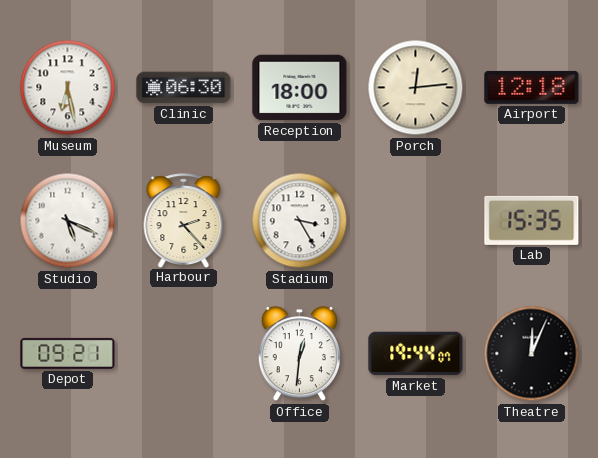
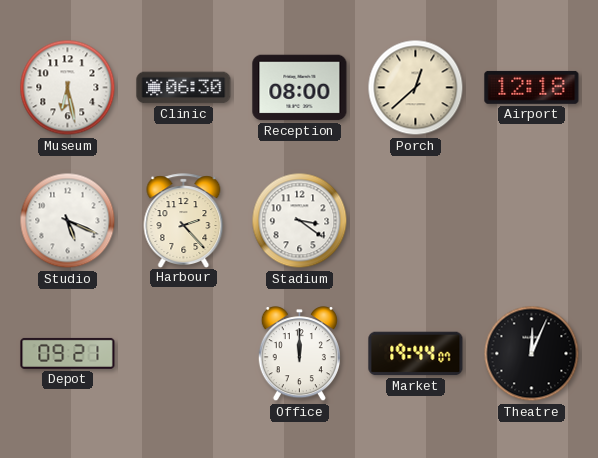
Reception: 18:00 -> 08:00 (300, 88)
Porch: 12:14 -> 12:38 (416, 88)
Stadium: 3:25 -> 3:21 (300, 221)
Lab: 15:35 -> none (532, 220)
Office: 12:31 -> 12:00 (299, 354)
